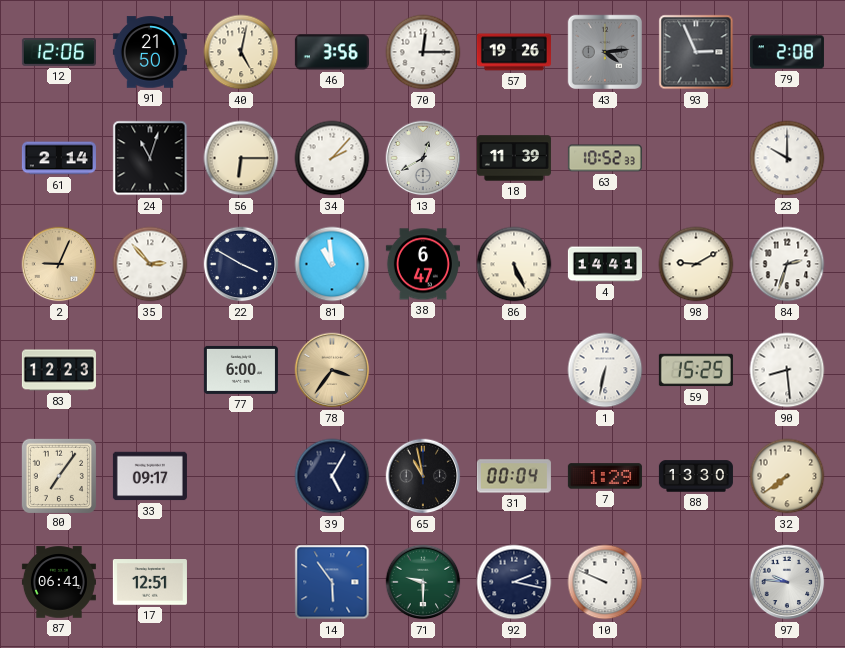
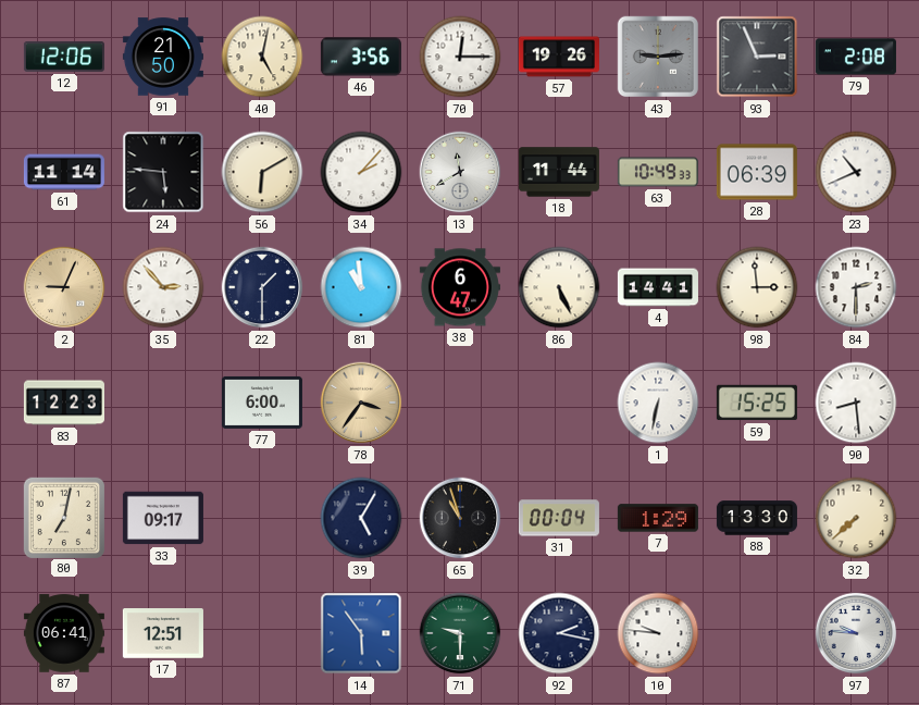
43: 4:14 -> 9:14 (658, 57)
61: 2:14 -> 11:14 (64, 172)
24: 11:03 -> 5:46 (163, 172)
56: 6:15 -> 6:10 (262, 172)
13: 12:40 -> 11:40 (460, 172)
18: 11:39 -> 11:44 (559, 172)
63: 10:52 -> 10:49 (658, 172)
28: none -> 06:39 (757, 172)
23: 10:00 -> 10:41 (856, 172)
22: 3:50 -> 1:30 (262, 287)
98: 9:10 -> 2:59 (757, 287)
84: 2:33 -> 2:30 (856, 287)
80: 7:06 -> 7:02 (63, 517)
65: 10:58 -> 10:57 (460, 518)
32: 7:39 -> 7:38 (856, 518)
10: 9:49 -> 9:46 (658, 633)
